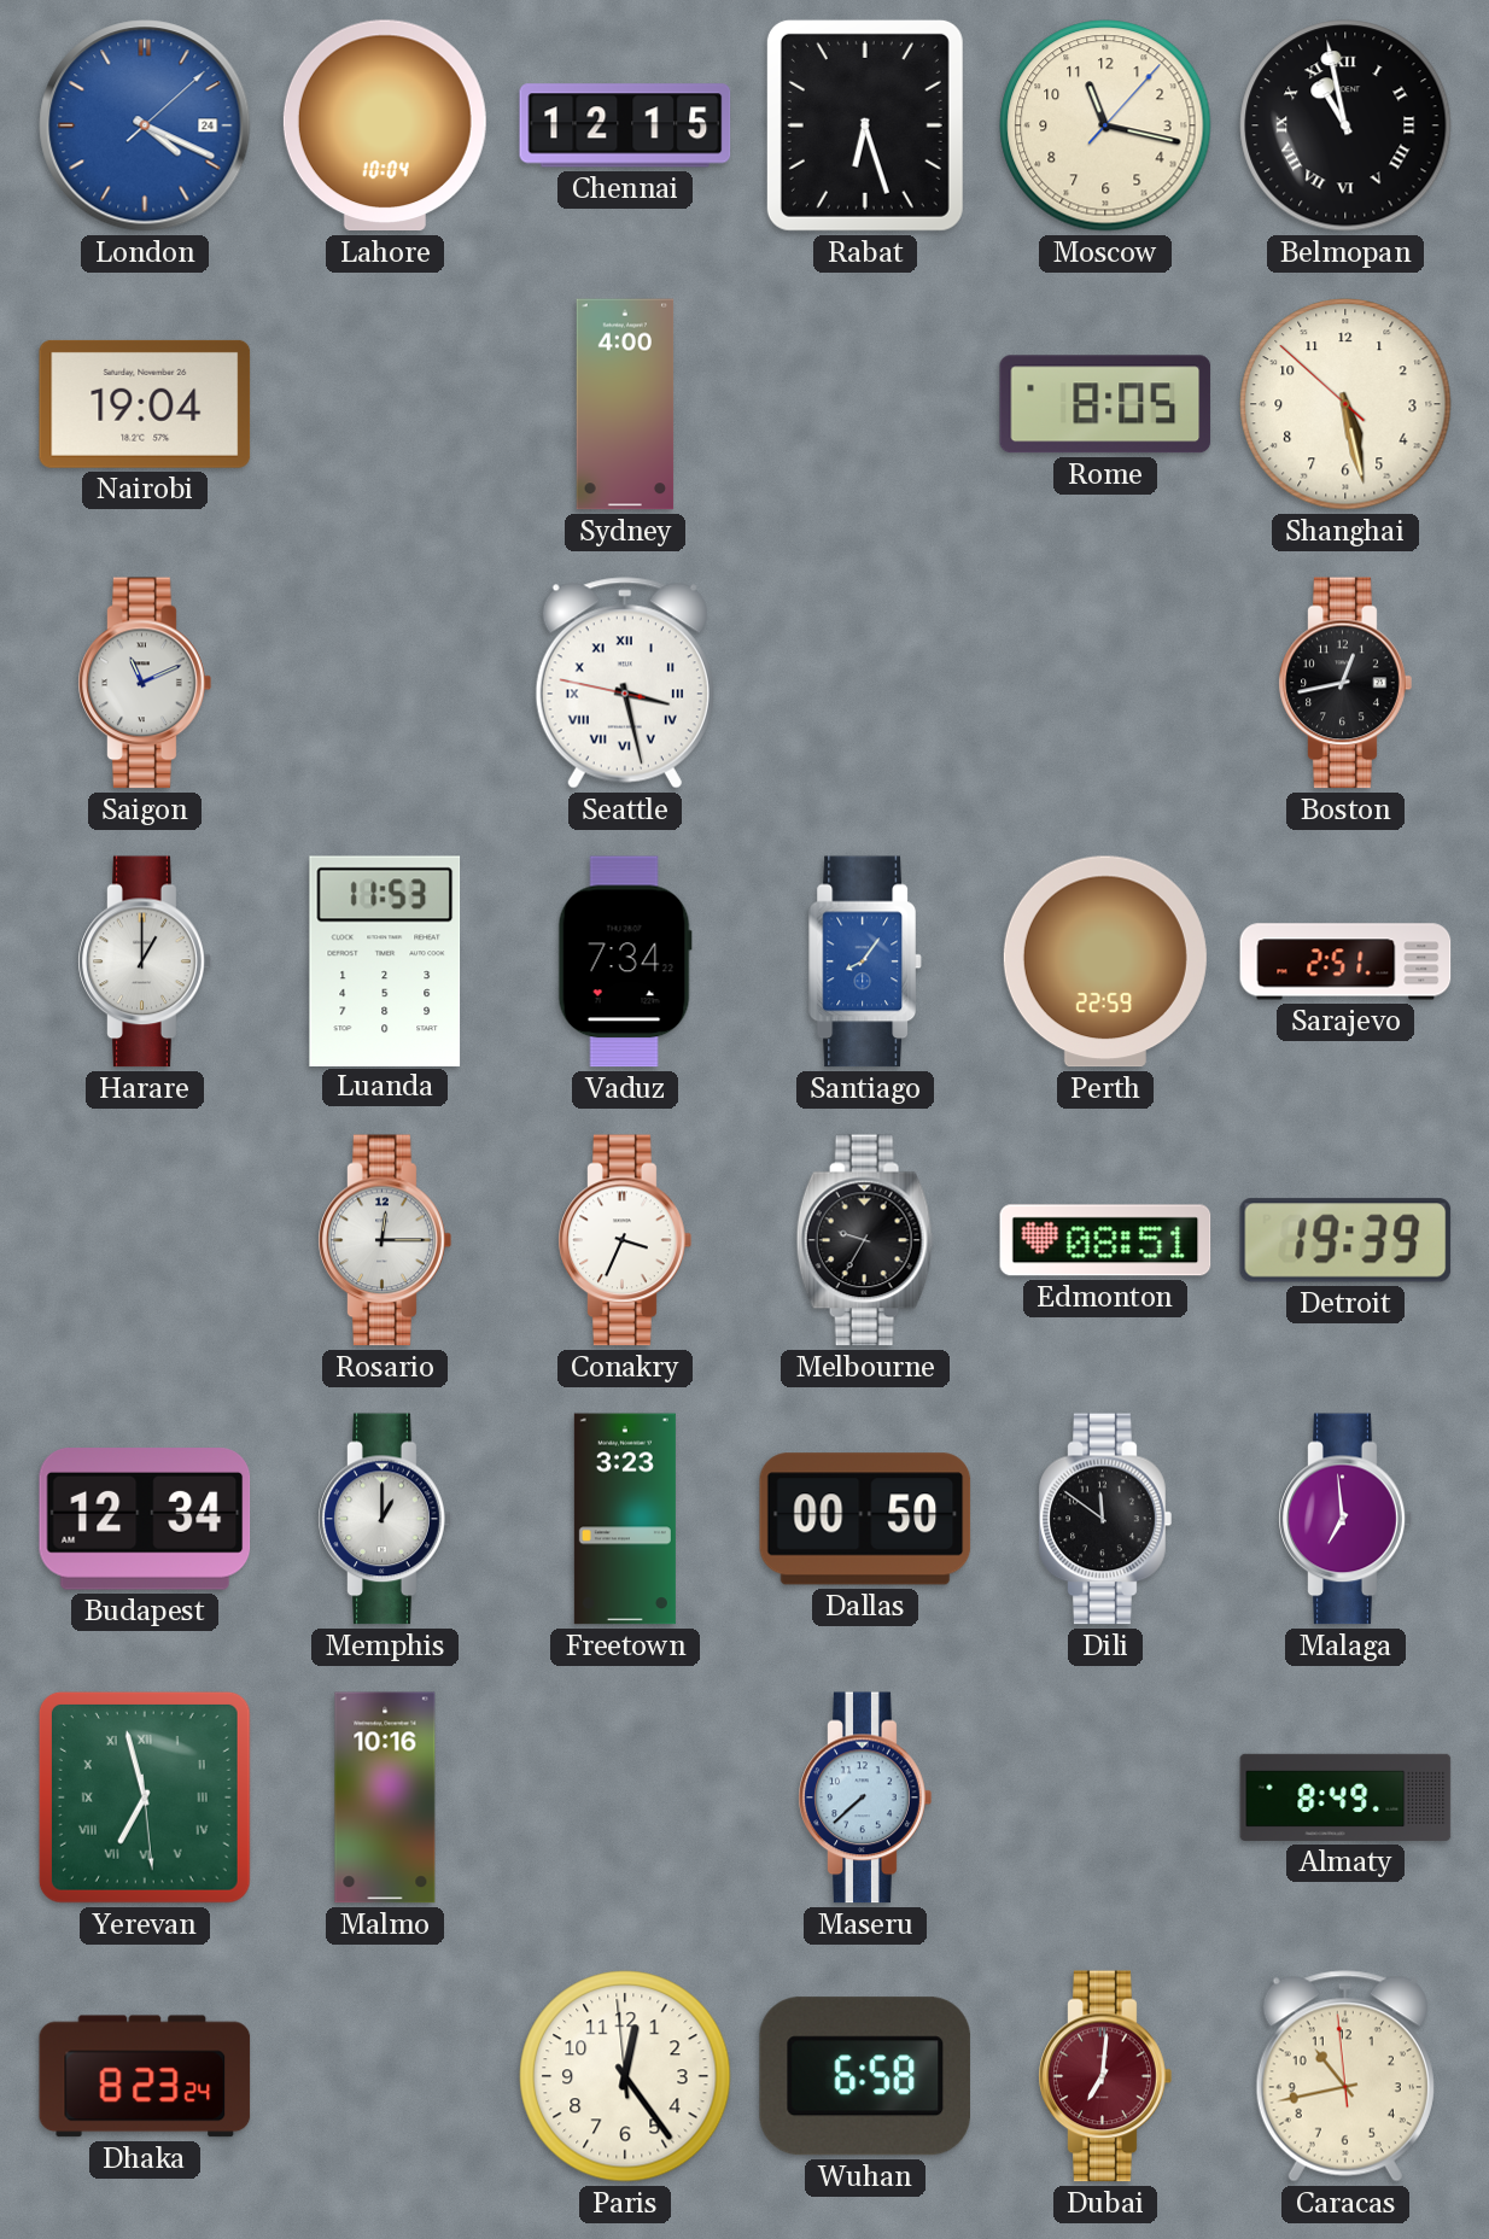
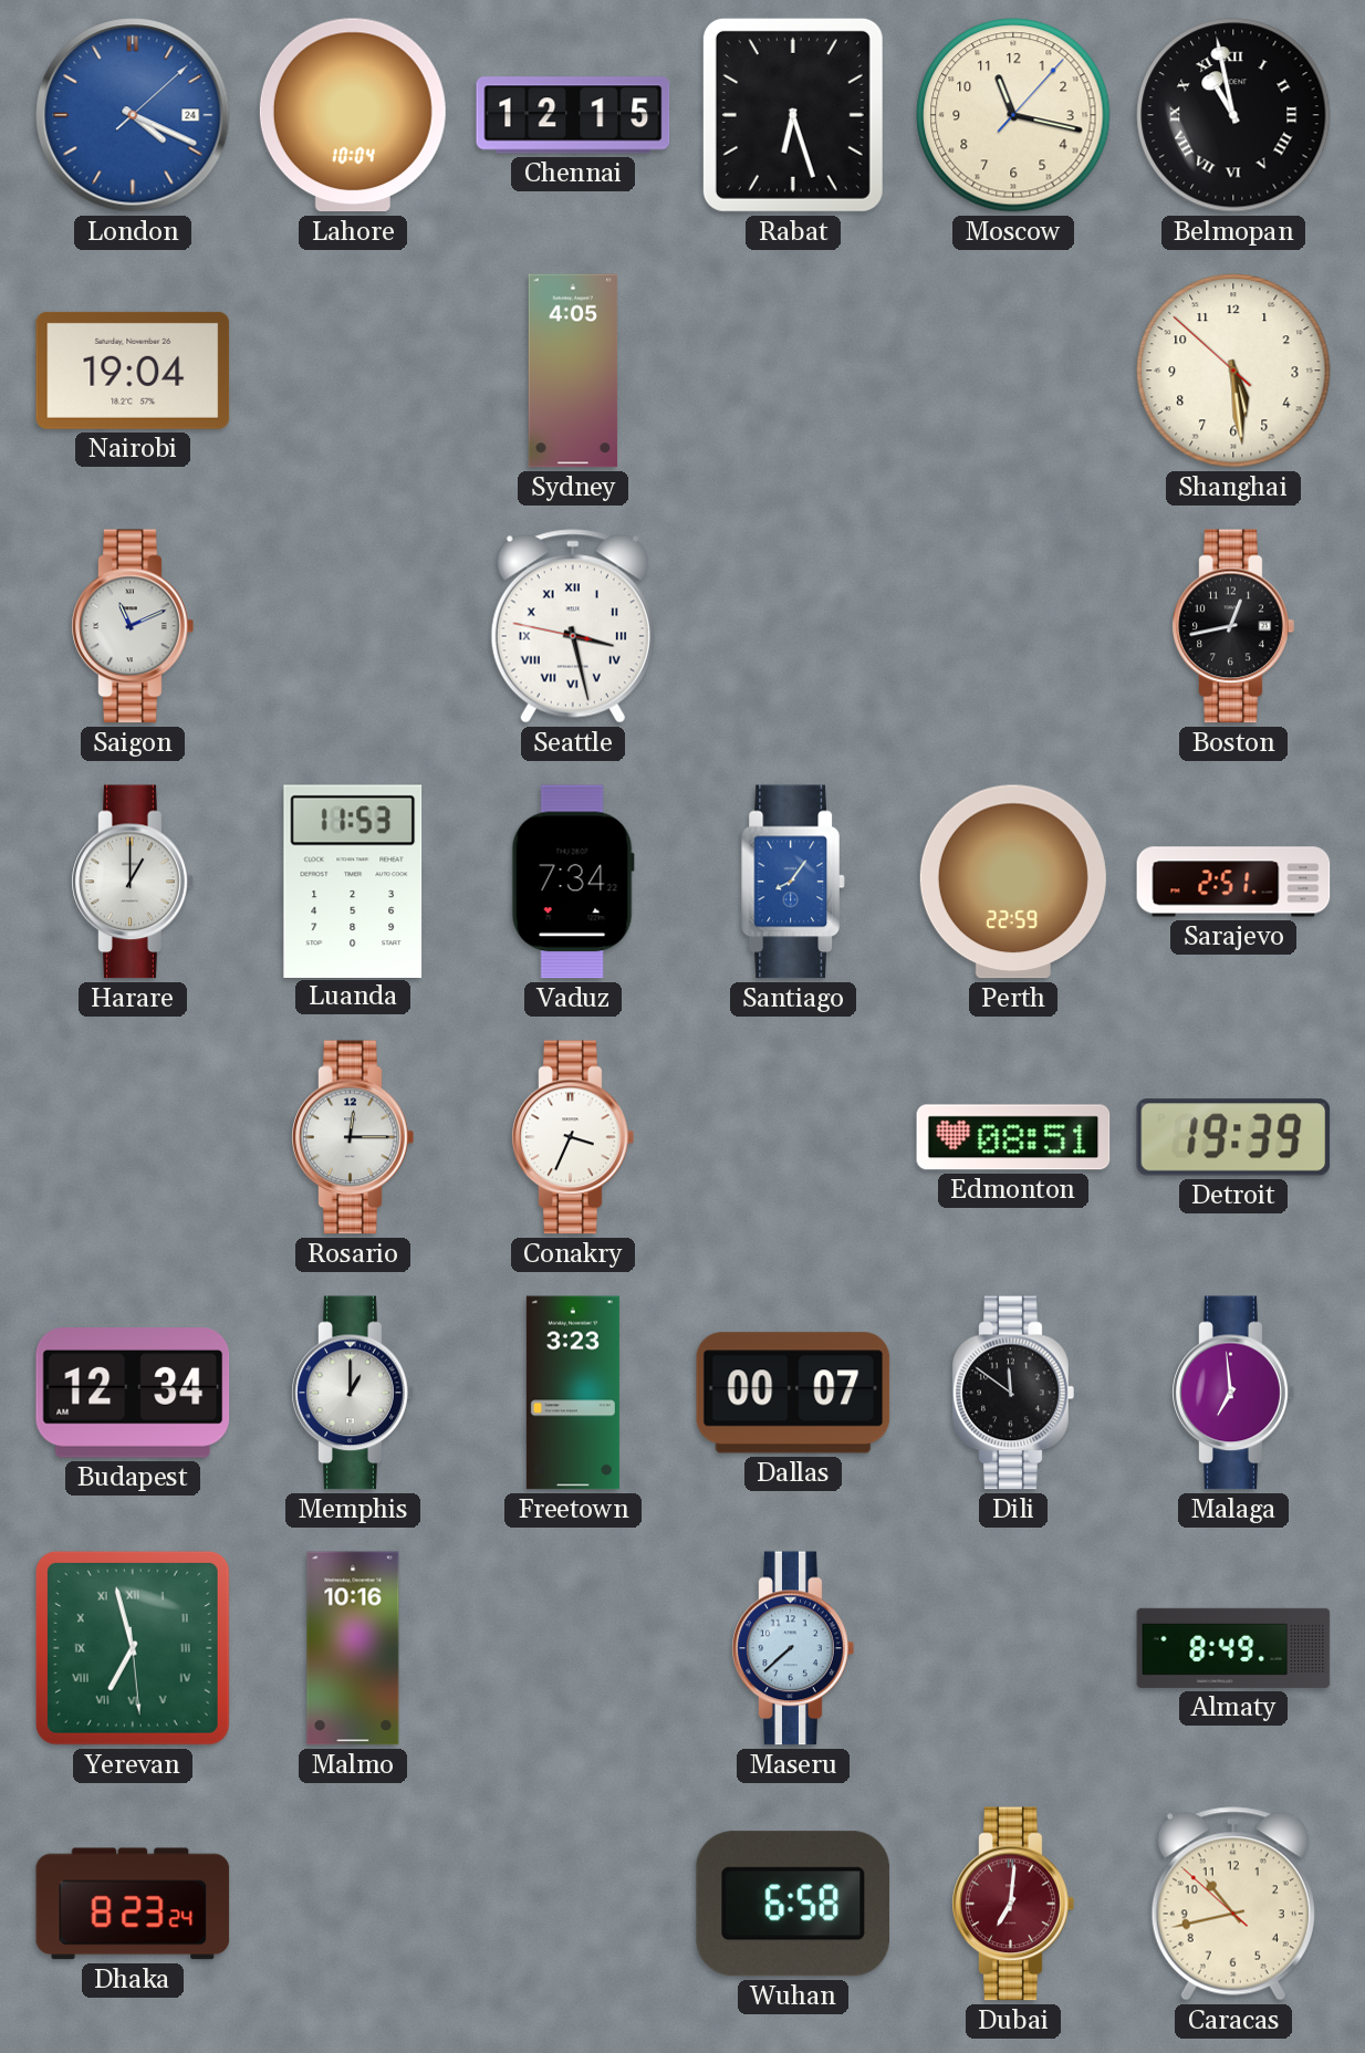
Sydney: 4:00 -> 4:05 (573, 371)
Rome: 8:05 -> none (1105, 404)
Shanghai: 5:27 -> 5:28 (1233, 371)
Melbourne: 9:35 -> none (865, 1240)
Dallas: 00:50 -> 00:07 (793, 1393)
Paris: 12:23 -> none (625, 2076)
Caracas: 10:42:59 -> 10:42:52 (1233, 1904)
